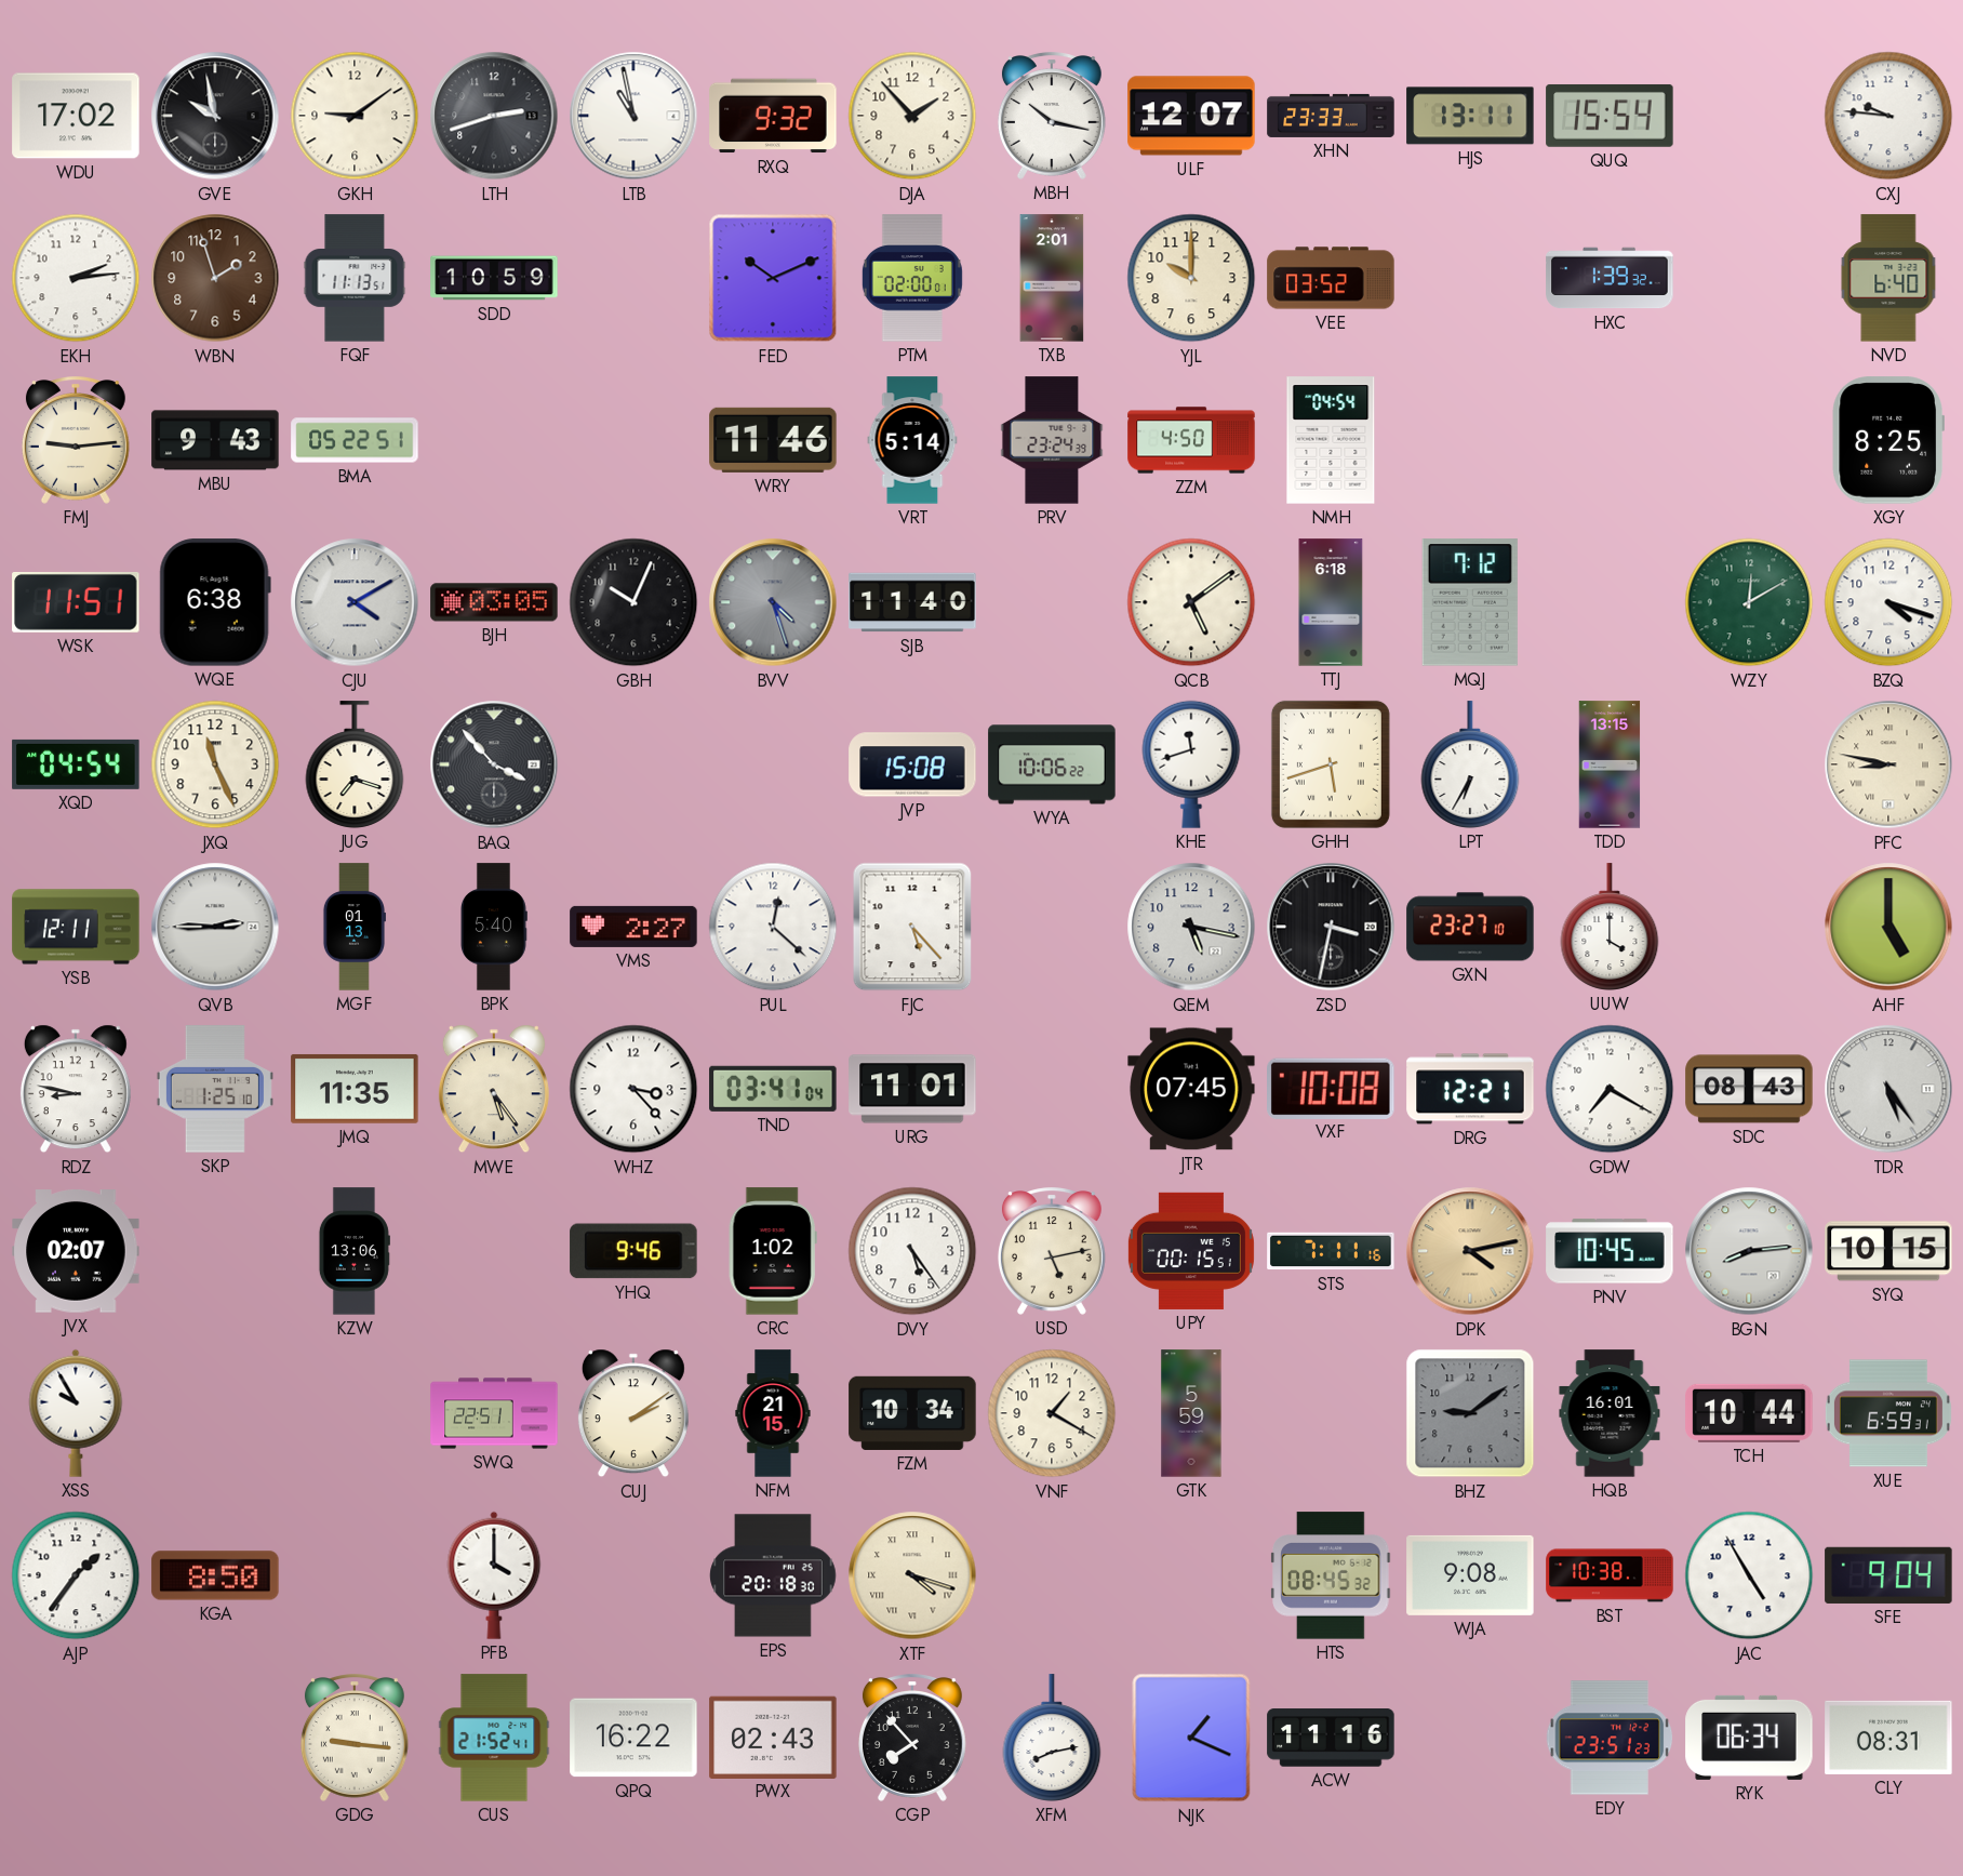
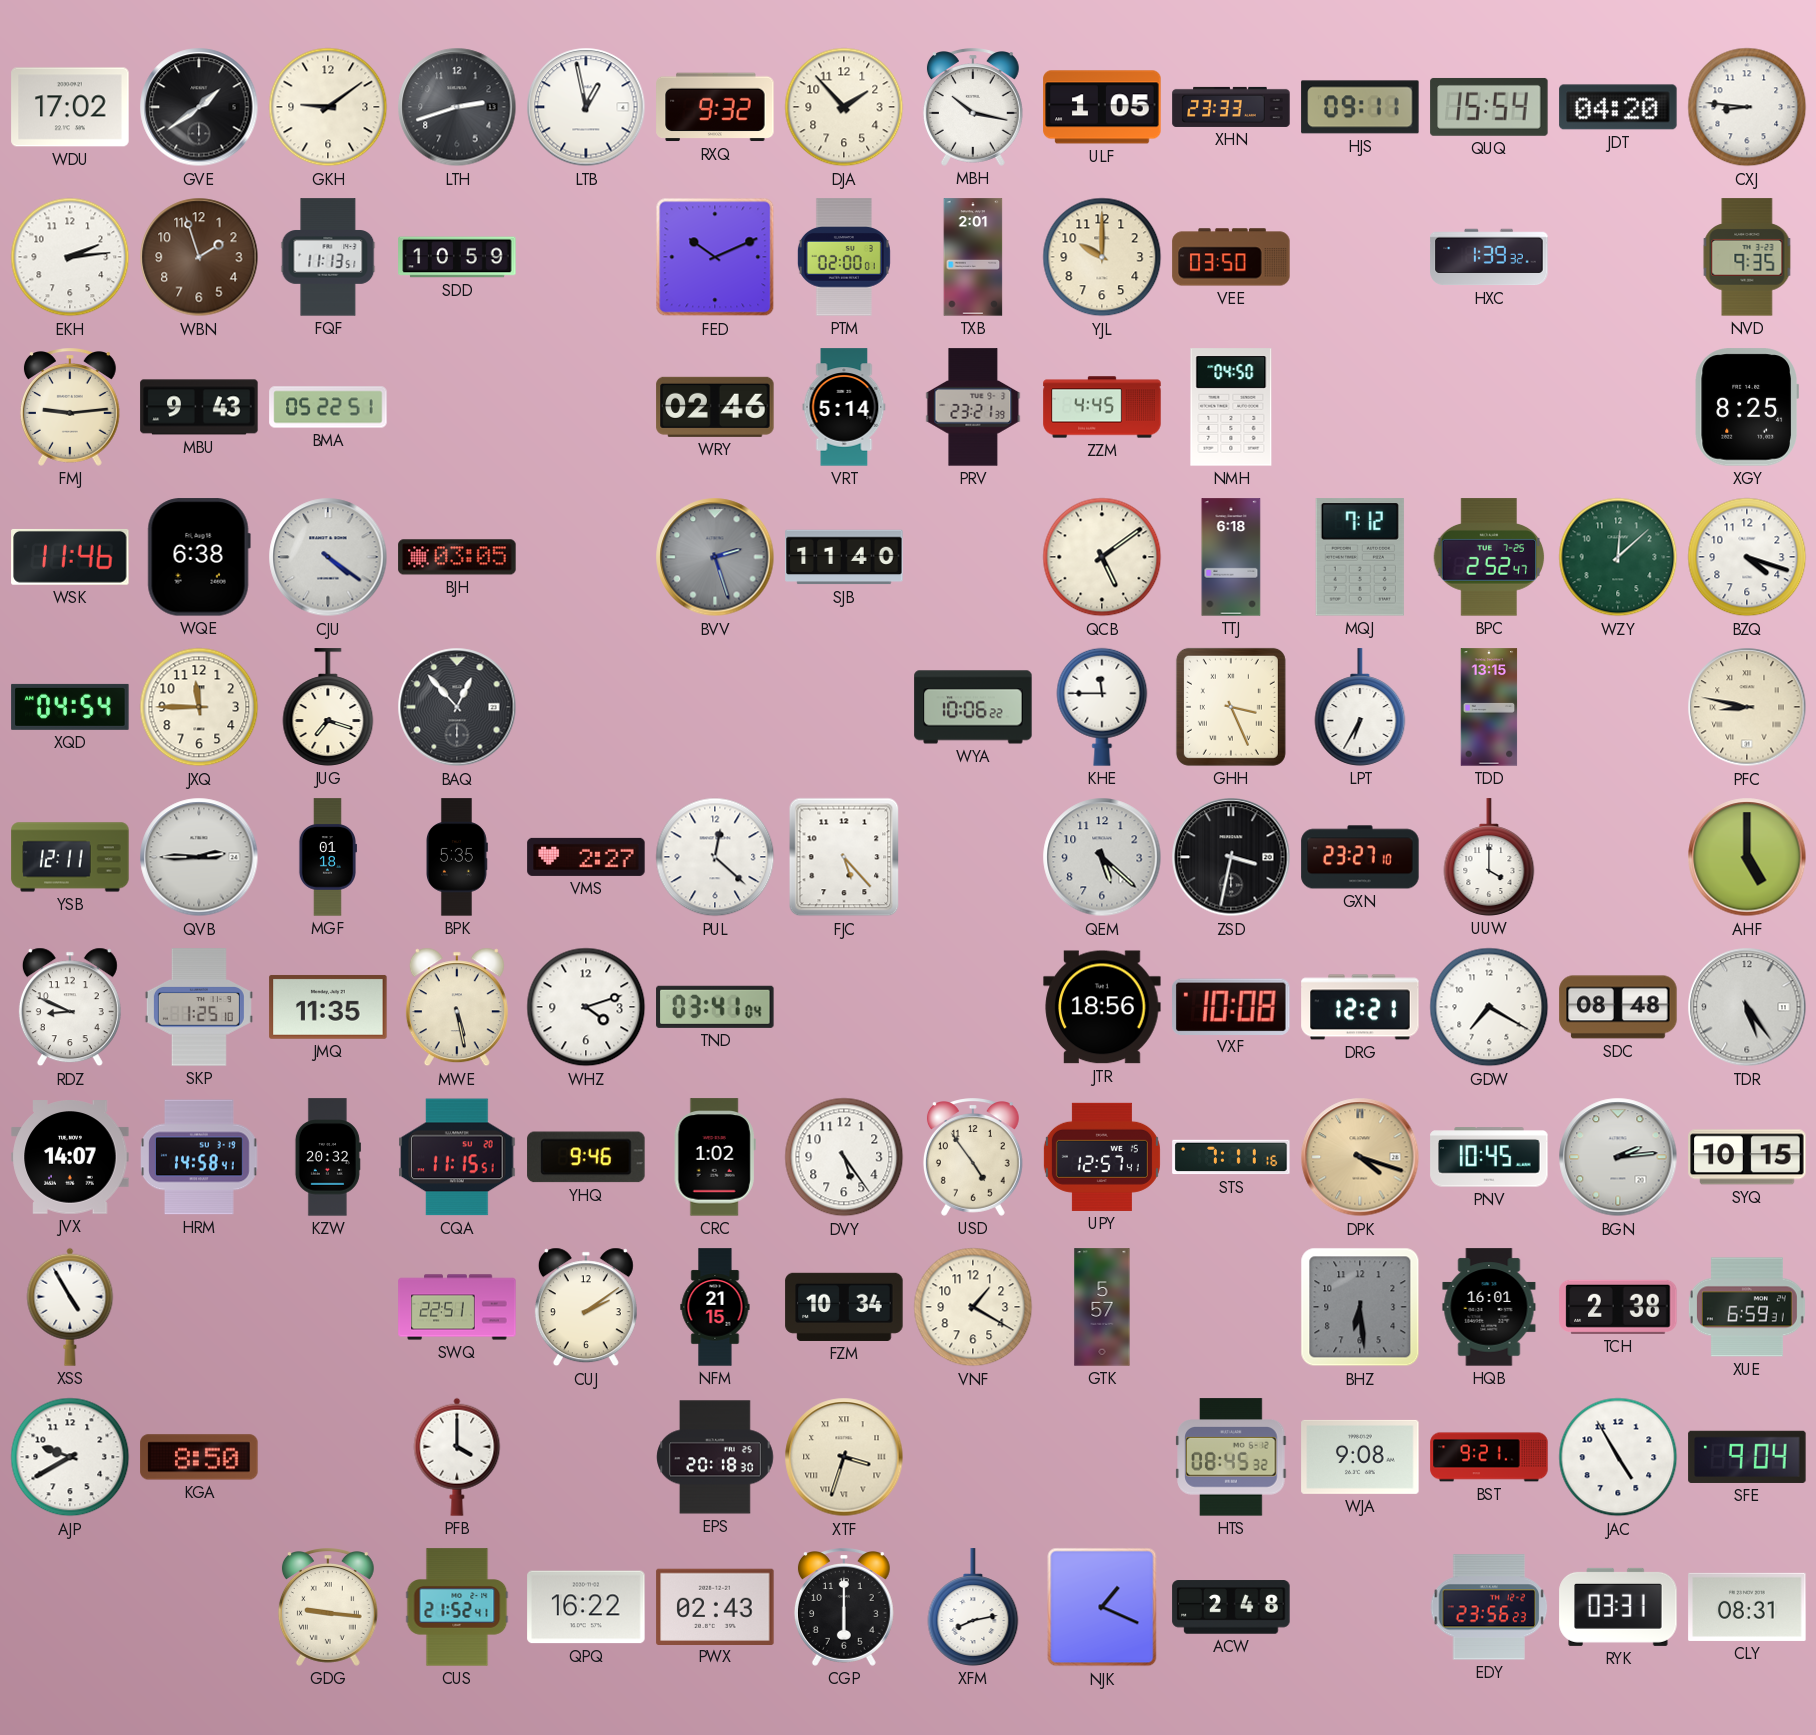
GVE: 9:58 -> 1:39 (199, 107)
LTB: 10:58 -> 12:58 (586, 107)
ULF: 12:07 -> 1:05 (1102, 107)
HJS: 13:11 -> 09:11 (1360, 107)
JDT: none -> 04:20 (1618, 107)
CXJ: 9:46 -> 8:46 (1747, 107)
VEE: 03:52 -> 03:50 (1231, 257)
NVD: 6:40 -> 9:35 (1747, 257)
WRY: 11:46 -> 02:46 (715, 407)
PRV: 23:24 -> 23:21 (973, 407)
ZZM: 4:50 -> 4:45 (1102, 407)
NMH: 04:54 -> 04:50 (1231, 407)
WSK: 11:51 -> 11:46 (70, 557)
CJU: 4:10 -> 4:21 (328, 557)
GBH: 10:04 -> none (633, 602)
BVV: 4:27 -> 2:27 (715, 557)
BPC: none -> 2:52 (1489, 557)
WZY: 12:10 -> 12:08 (1618, 557)
JXQ: 11:26 -> 11:45 (199, 707)
BAQ: 3:53 -> 12:53 (457, 707)
JVP: 15:08 -> none (912, 764)
KHE: 11:42 -> 11:45 (1102, 707)
GHH: 5:42 -> 3:26 (1231, 707)
MGF: 01:13 -> 01:18 (327, 857)
BPK: 5:40 -> 5:35 (457, 857)
QEM: 5:17 -> 5:22 (1102, 857)
RDZ: 8:47 -> 8:49 (70, 1007)
MWE: 5:24 -> 5:28 (457, 1007)
WHZ: 3:23 -> 4:12 (586, 1007)
URG: 11:01 -> none (912, 1089)
JTR: 07:45 -> 18:56 (1102, 1007)
SDC: 08:43 -> 08:48 (1618, 1007)
JVX: 02:07 -> 14:07 (70, 1157)
HRM: none -> 14:58 (199, 1157)
KZW: 13:06 -> 20:32 (328, 1157)
CQA: none -> 11:15 (457, 1157)
USD: 5:13 -> 4:54 (973, 1157)
UPY: 00:15 -> 12:57 (1102, 1157)
DPK: 4:13 -> 4:18 (1360, 1157)
BGN: 8:14 -> 2:14 (1618, 1157)
XSS: 9:55 -> 4:55 (70, 1307)
GTK: 5:59 -> 5:57 (1102, 1307)
BHZ: 9:09 -> 6:29 (1360, 1307)
TCH: 10:44 -> 2:38 (1618, 1307)
AJP: 1:36 -> 9:40 (70, 1457)
XTF: 4:18 -> 3:33 (844, 1457)
BST: 10:38 -> 9:21 (1489, 1457)
CGP: 7:53 -> 6:00 (844, 1607)
ACW: 11:16 -> 2:48 (1231, 1607)
EDY: 23:51 -> 23:56 (1489, 1607)
RYK: 06:34 -> 03:31 (1618, 1607)
